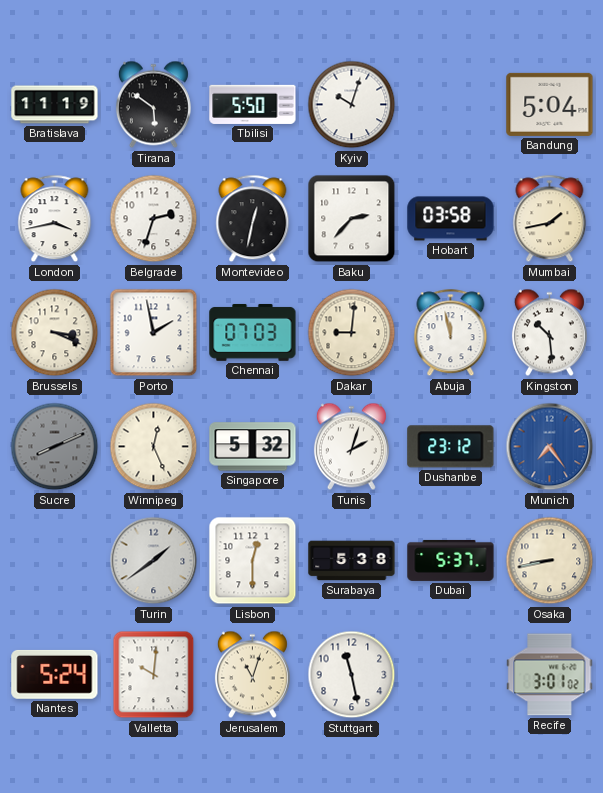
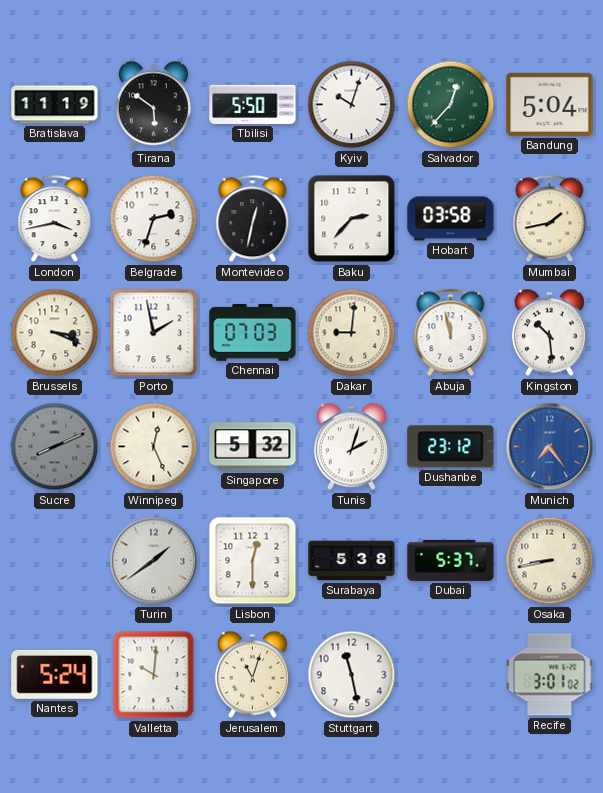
Salvador: none -> 12:37 (451, 105)
